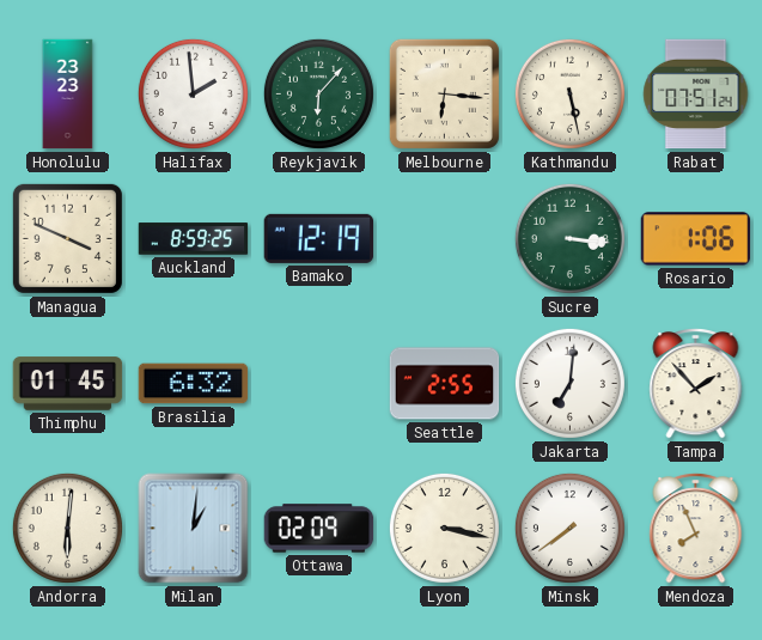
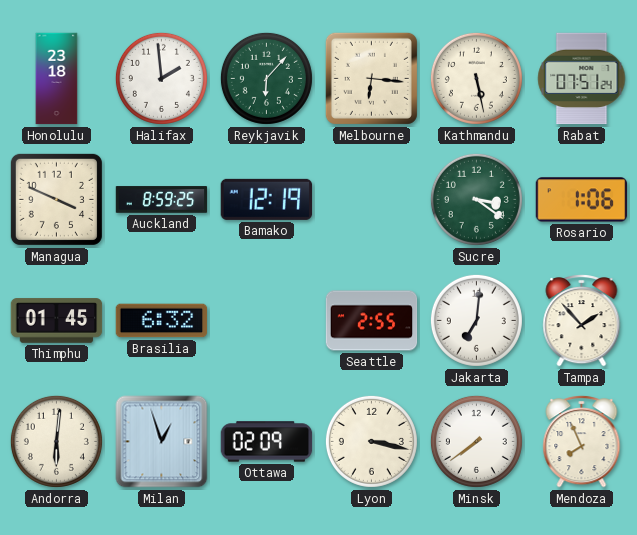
Honolulu: 23:23 -> 23:18 (57, 79)
Sucre: 3:16 -> 3:21 (476, 199)
Milan: 1:01 -> 12:57 (162, 442)
